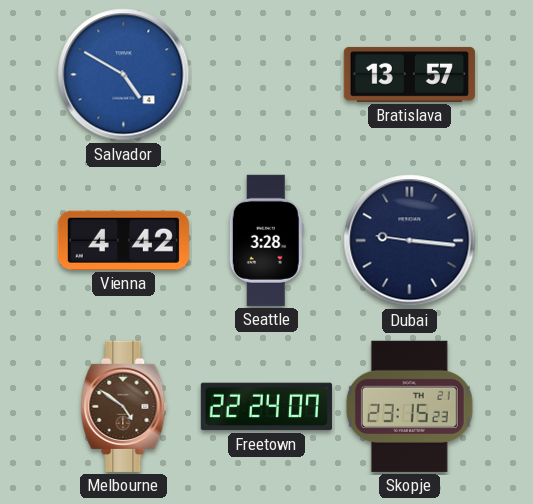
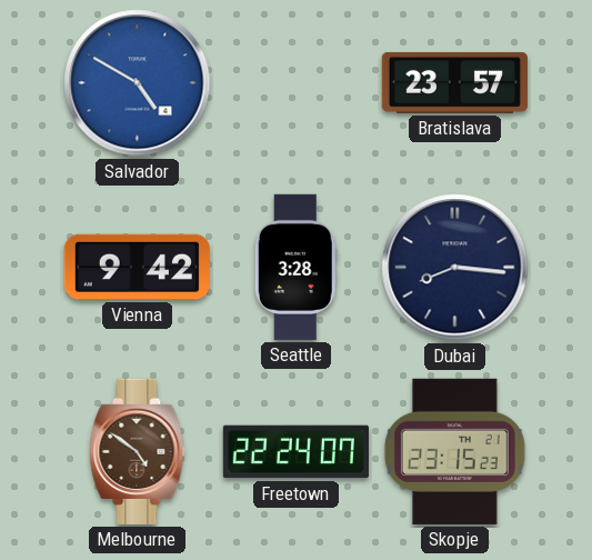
Bratislava: 13:57 -> 23:57 (454, 82)
Vienna: 4:42 -> 9:42 (137, 267)
Dubai: 9:16 -> 8:16 (455, 268)
